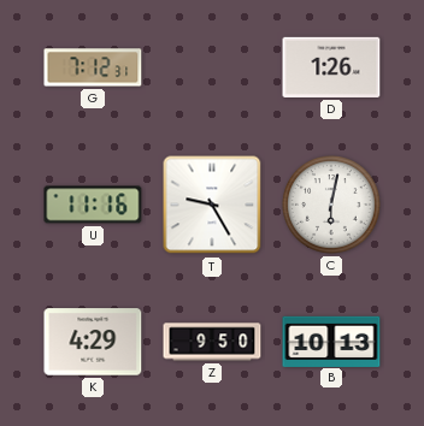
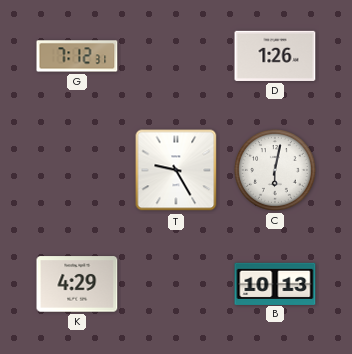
U: 11:16 -> none (93, 205)
Z: 9:50 -> none (212, 342)
